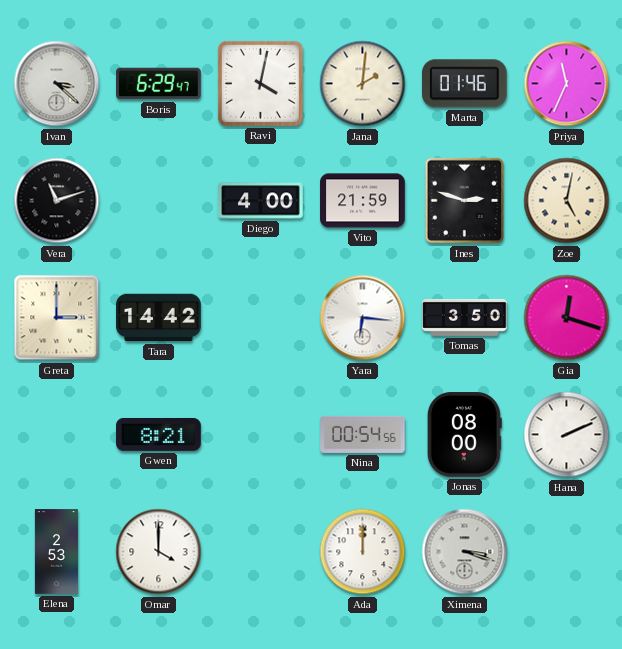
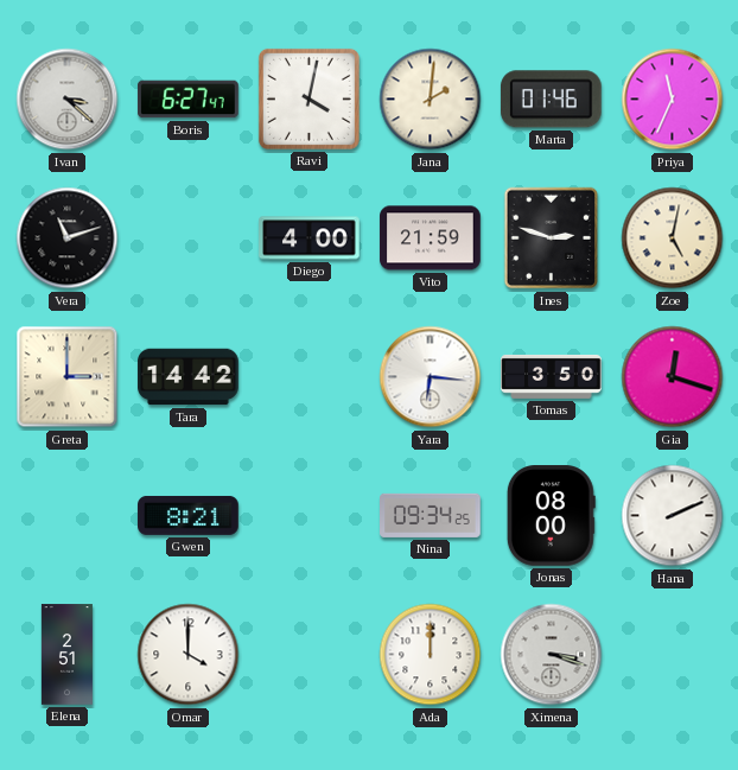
Boris: 6:29 -> 6:27 (189, 100)
Nina: 00:54 -> 09:34 (431, 515)
Elena: 2:53 -> 2:51 (66, 655)
